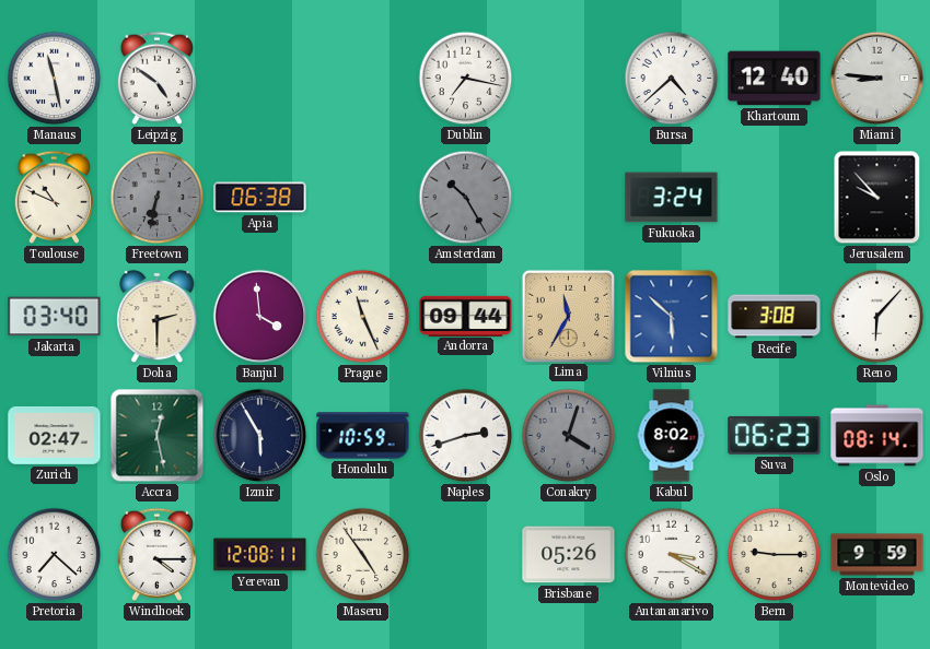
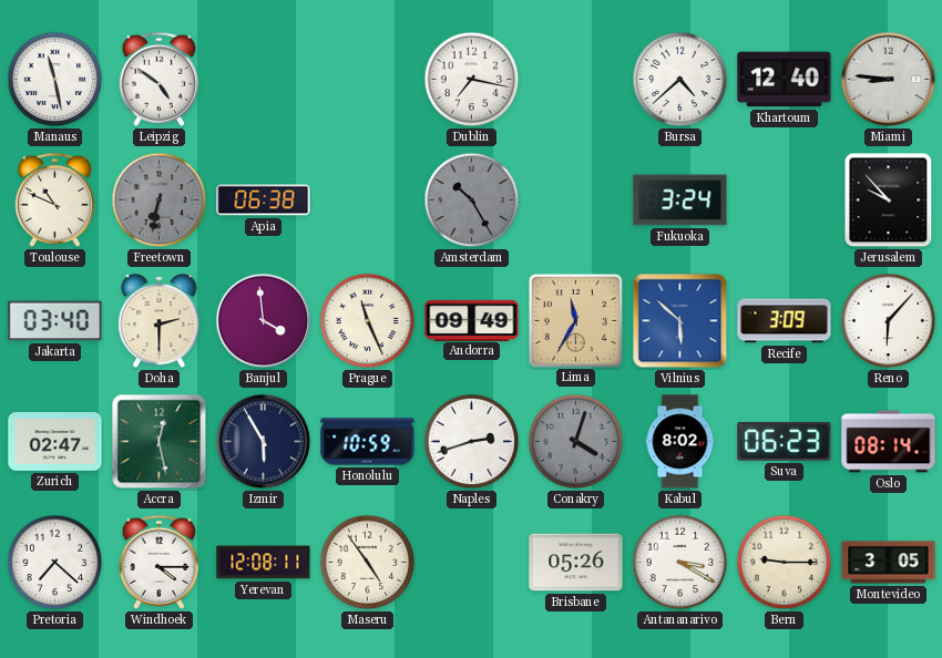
Andorra: 09:44 -> 09:49 (472, 320)
Recife: 3:08 -> 3:09 (785, 321)
Montevideo: 9:59 -> 3:05 (889, 563)
